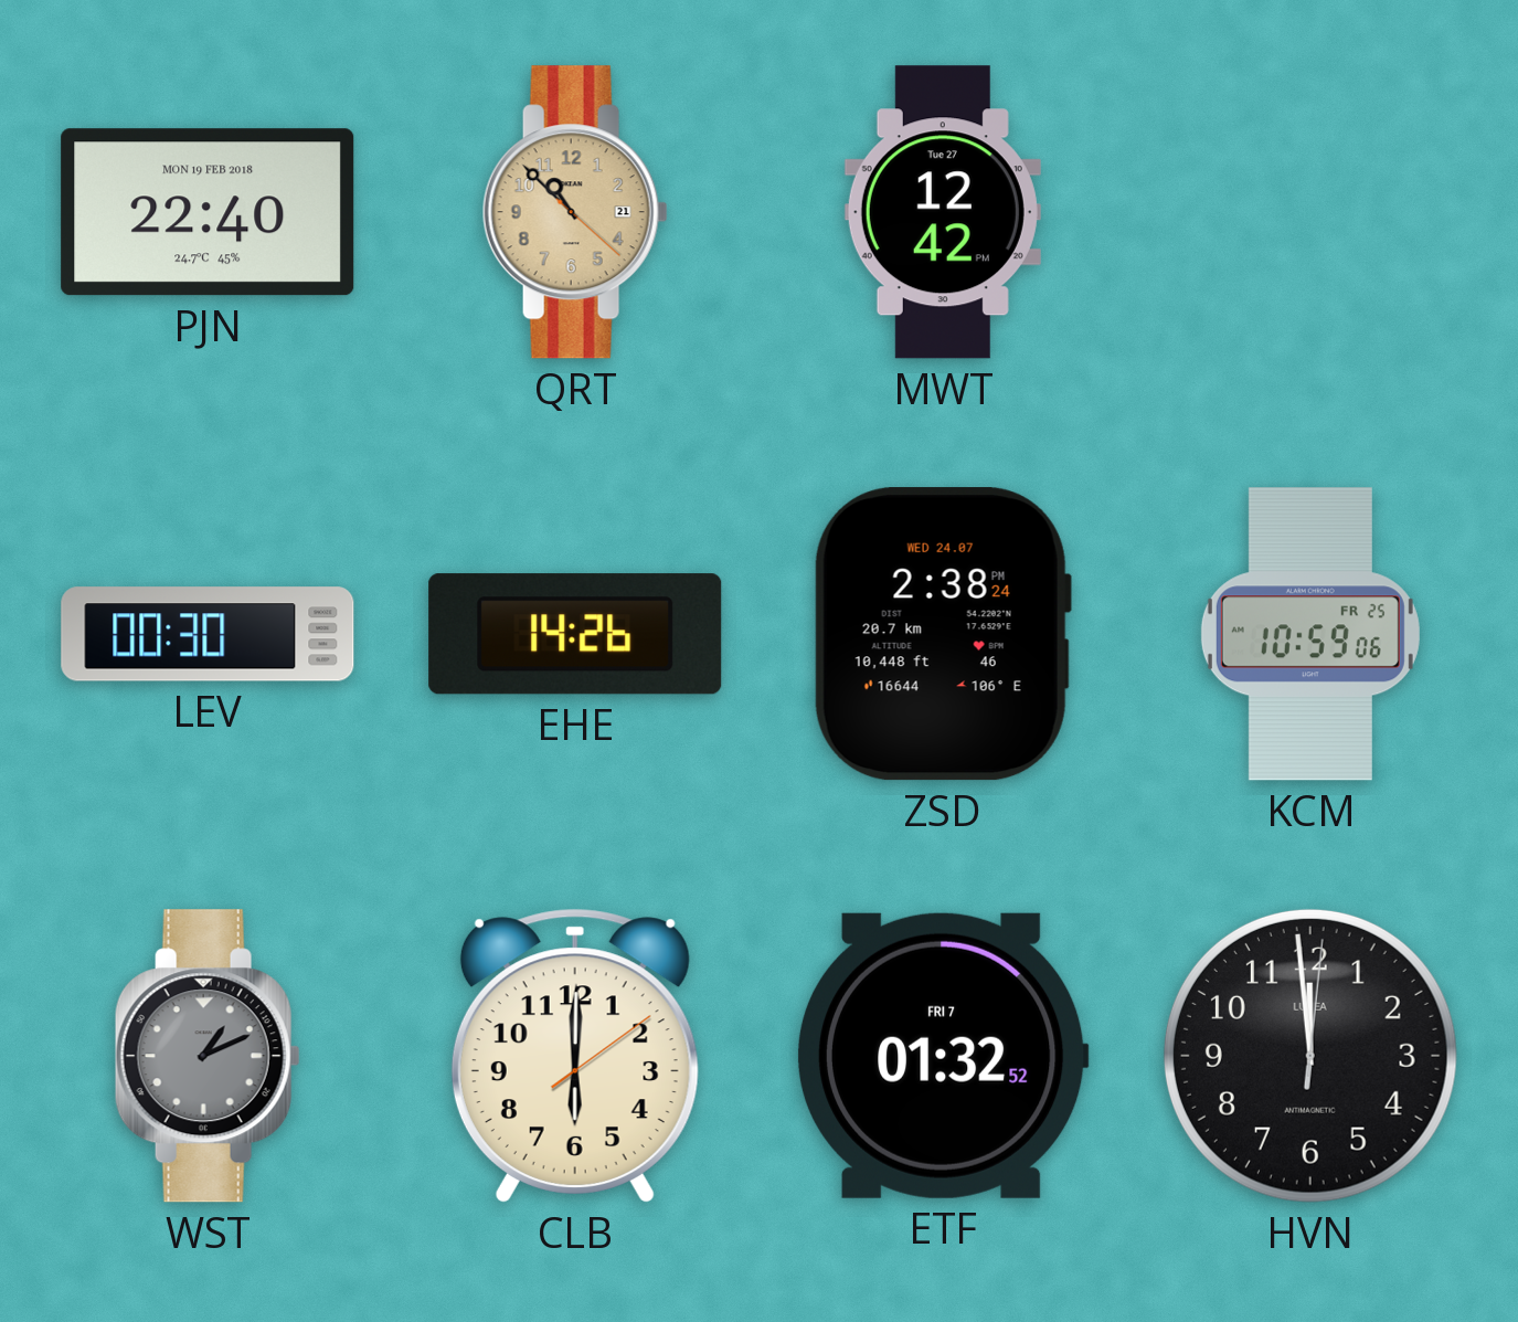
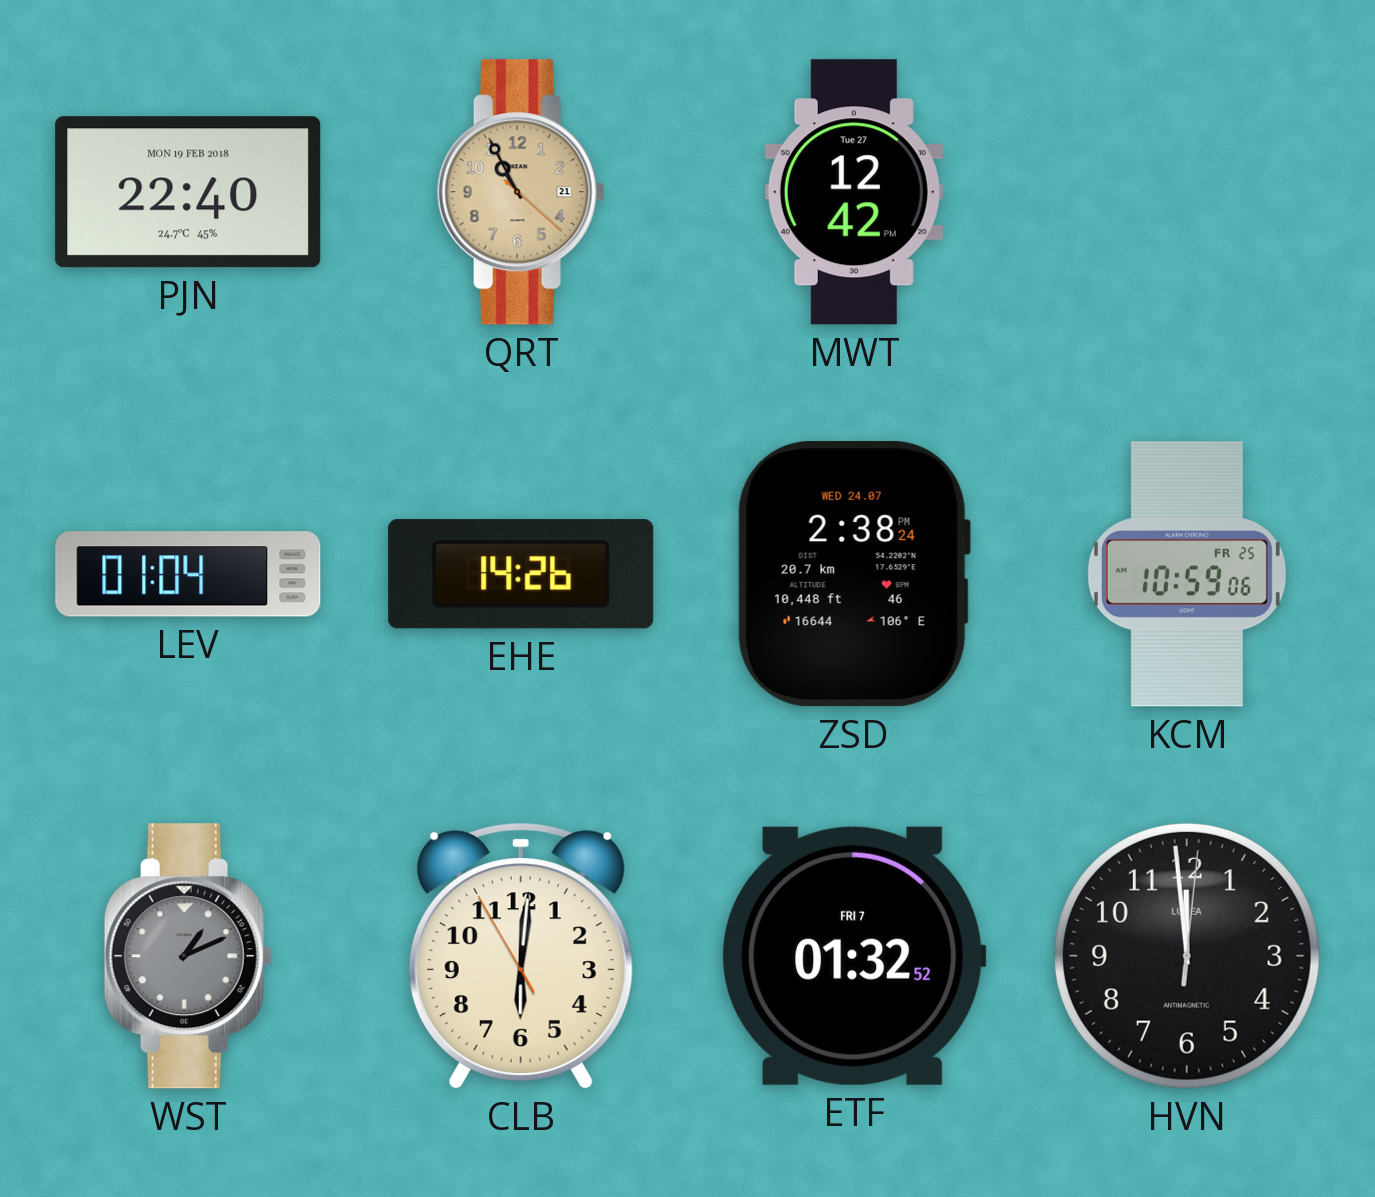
QRT: 10:52 -> 10:55 (521, 192)
LEV: 00:30 -> 01:04 (188, 574)
CLB: 6:00:09 -> 6:00:55 (521, 956)
